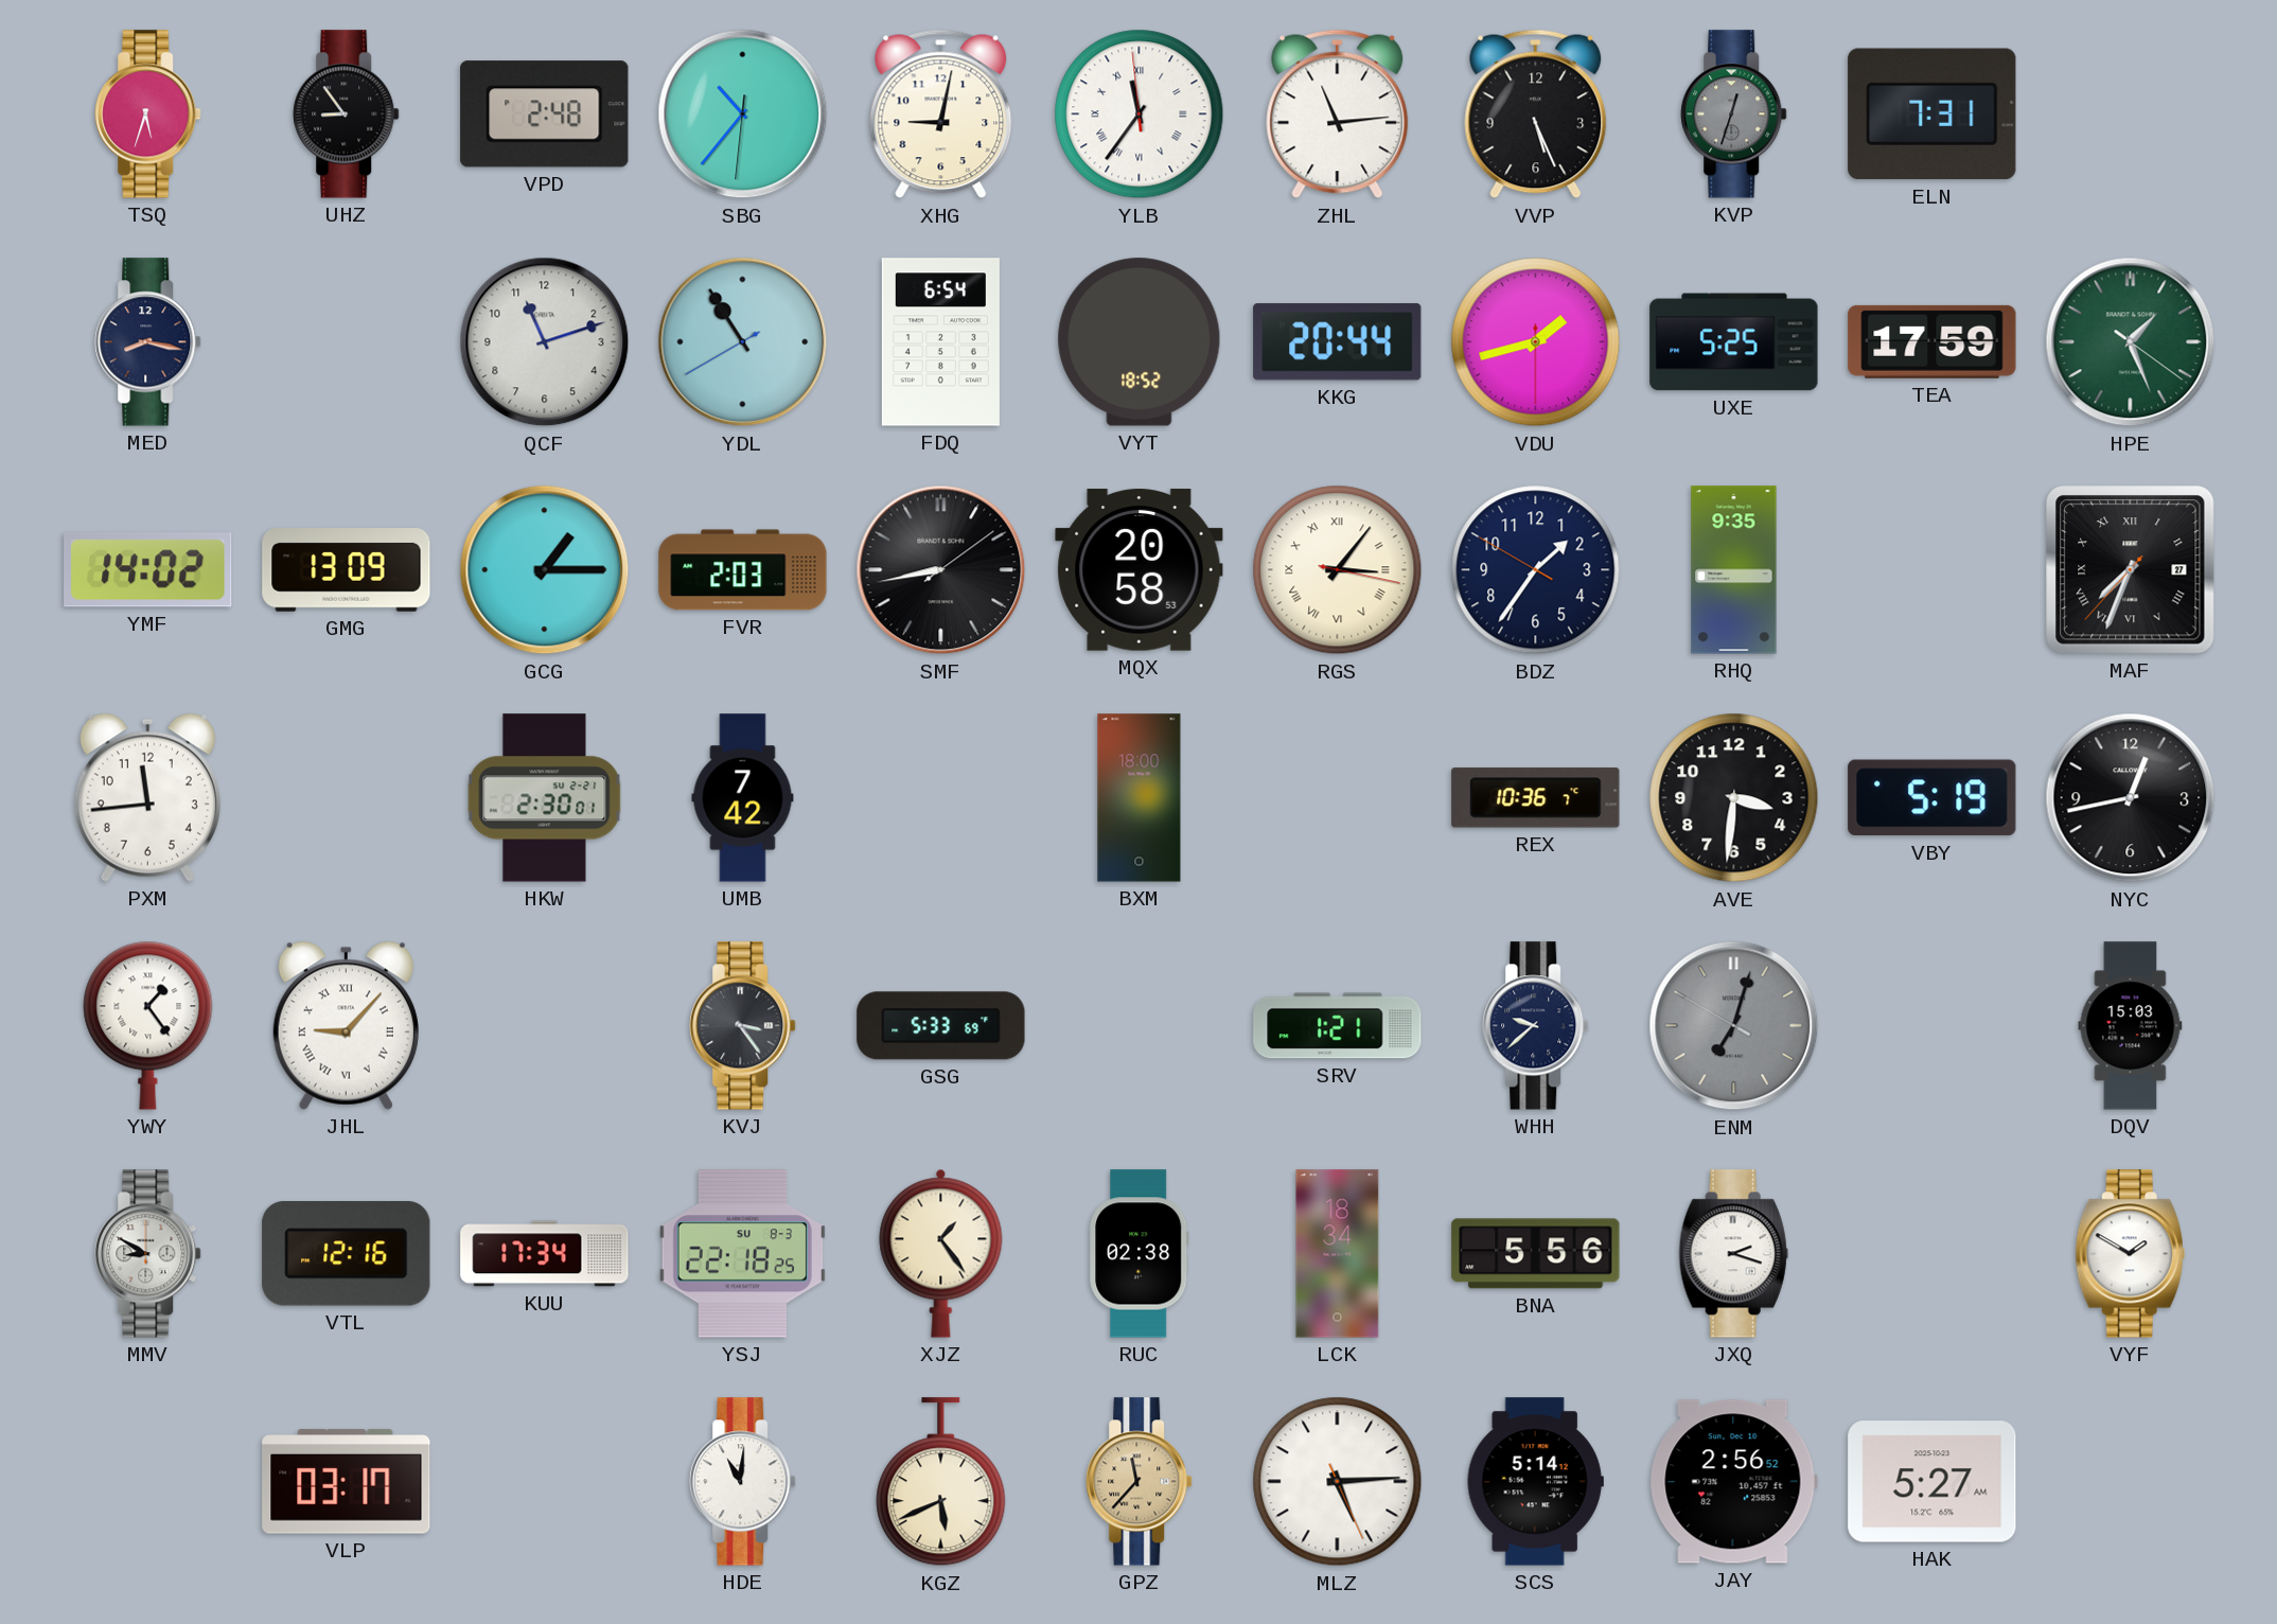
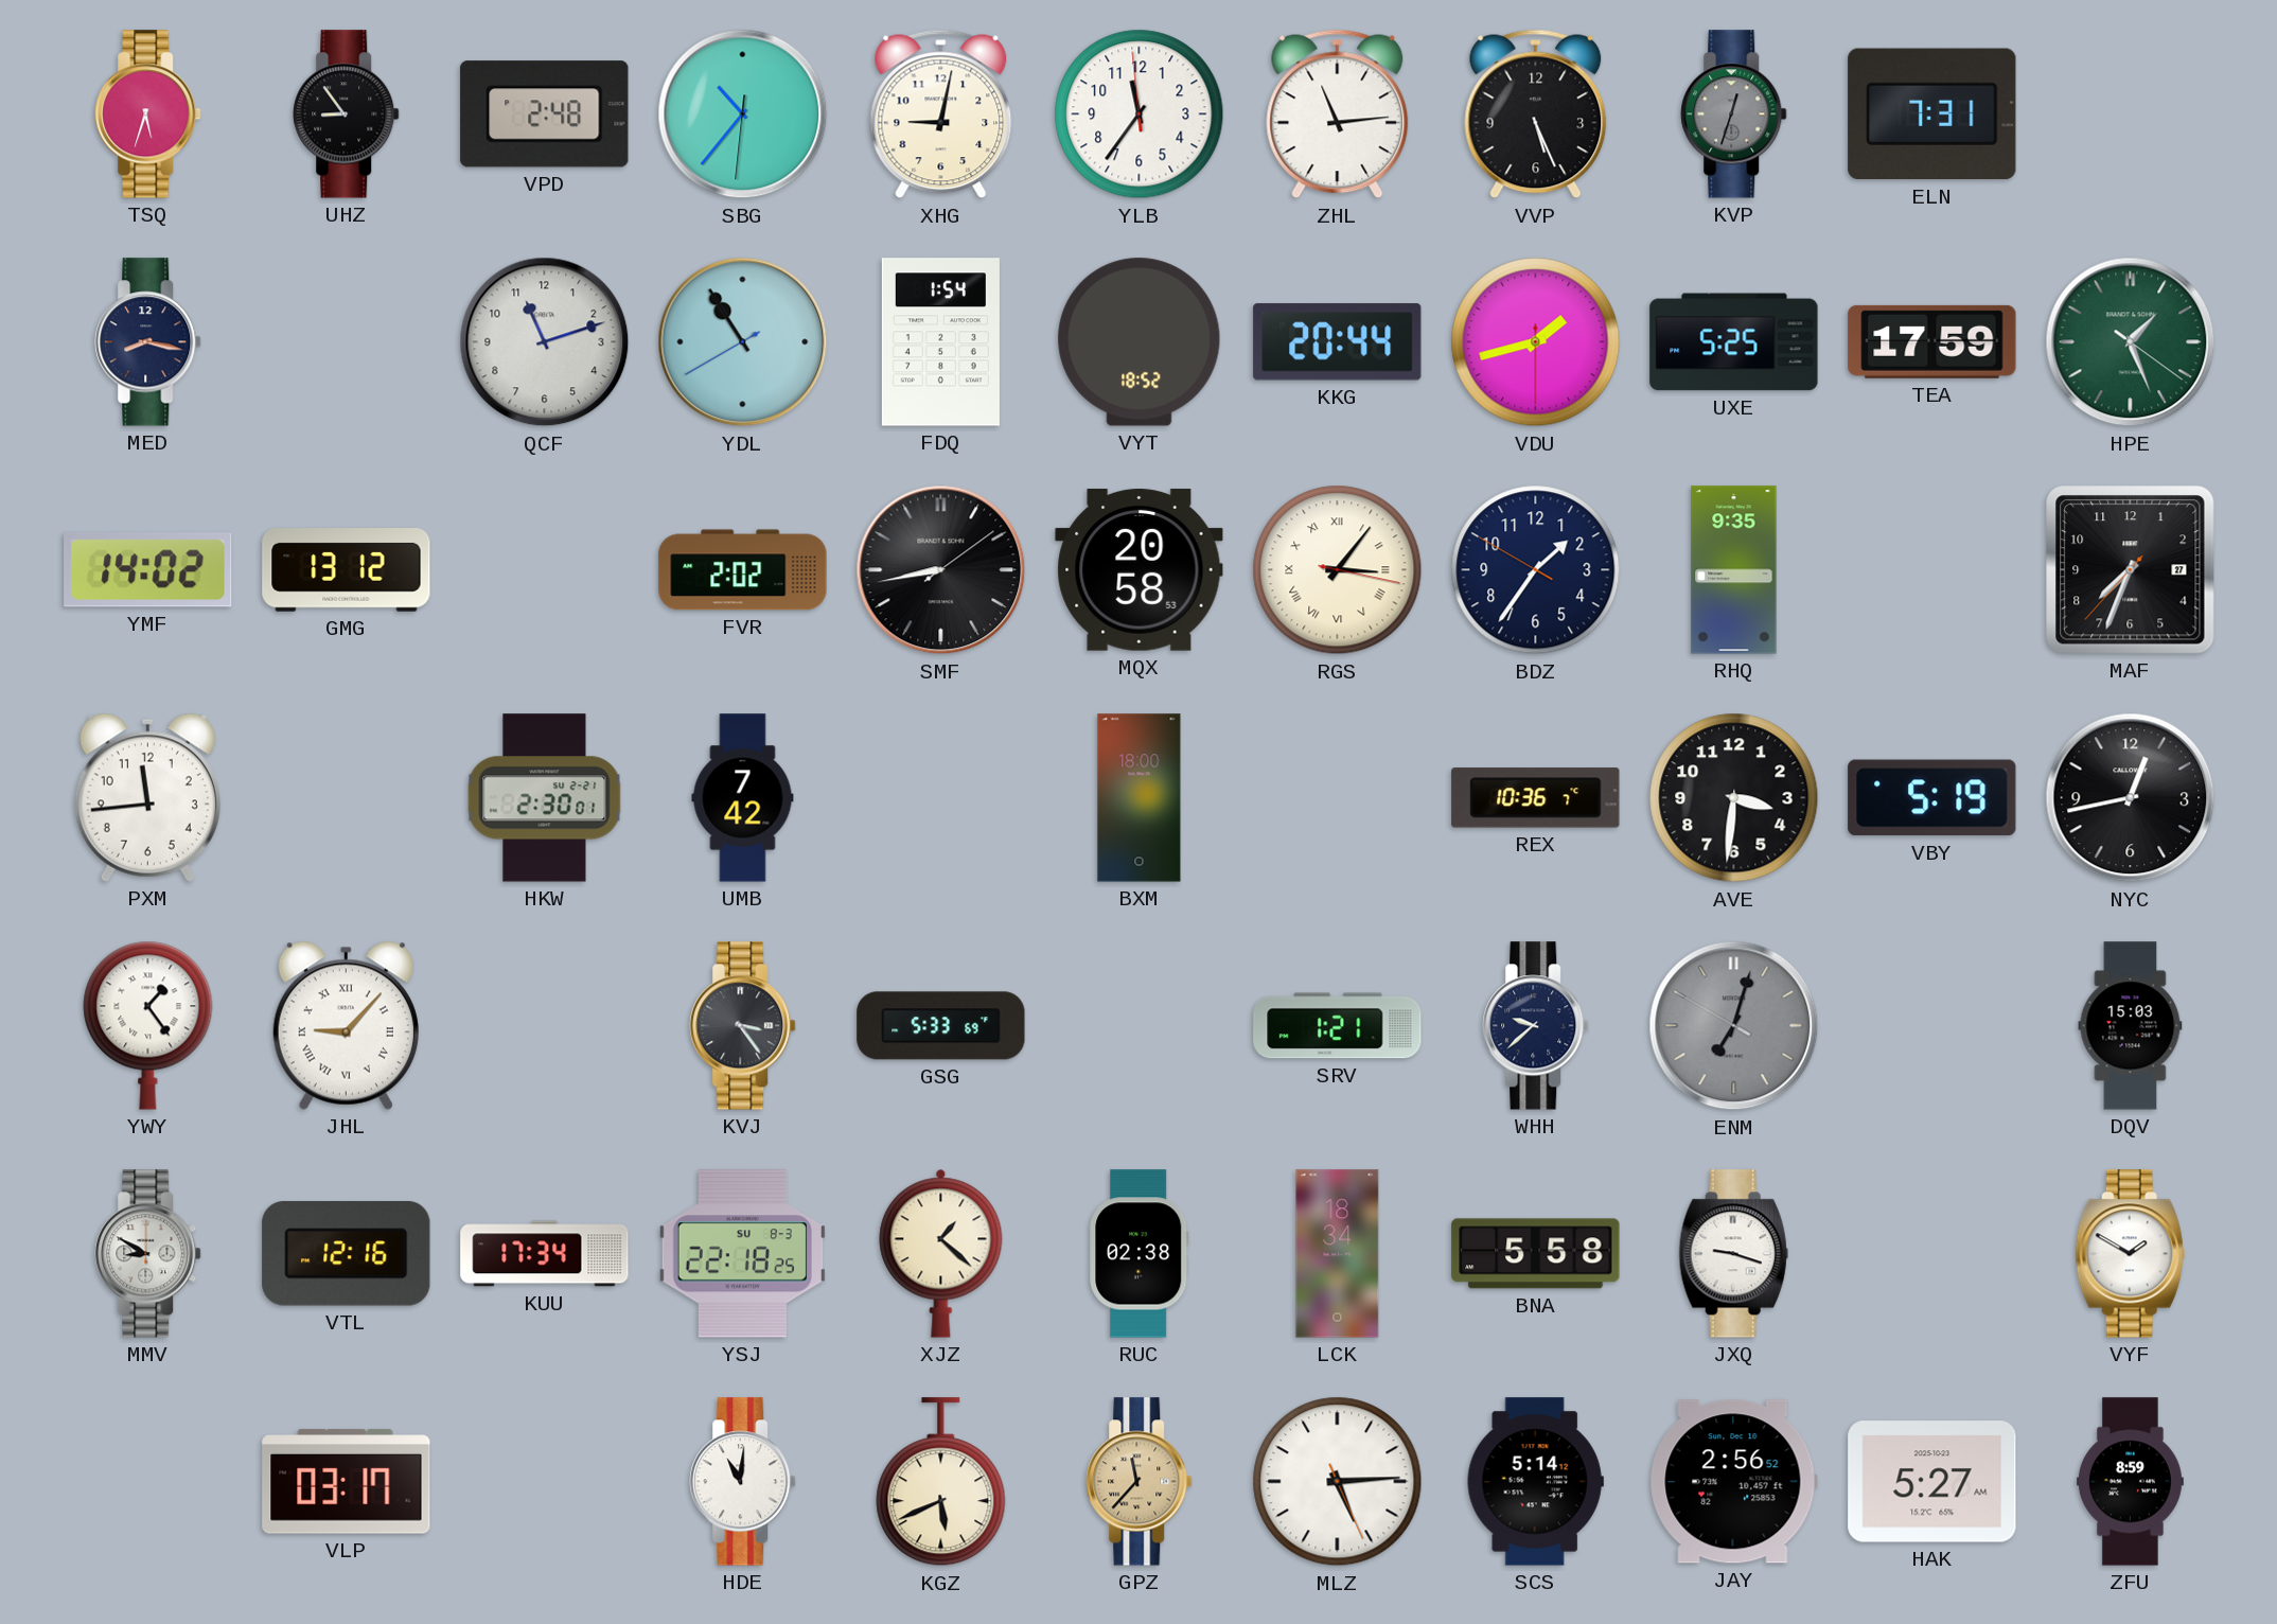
YLB numerals: Roman -> Arabic (1140, 114)
FDQ: 6:54 -> 1:54 (940, 342)
GMG: 13:09 -> 13:12 (347, 570)
GCG: 1:15 -> none (545, 570)
FVR: 2:03 -> 2:02 (743, 570)
MAF numerals: Roman -> Arabic (2131, 570)
XJZ: 1:24 -> 1:22 (941, 1253)
BNA: 5:56 -> 5:58 (1536, 1254)
JXQ: 2:18 -> 9:18 (1733, 1254)
ZFU: none -> 8:59 (2130, 1482)
